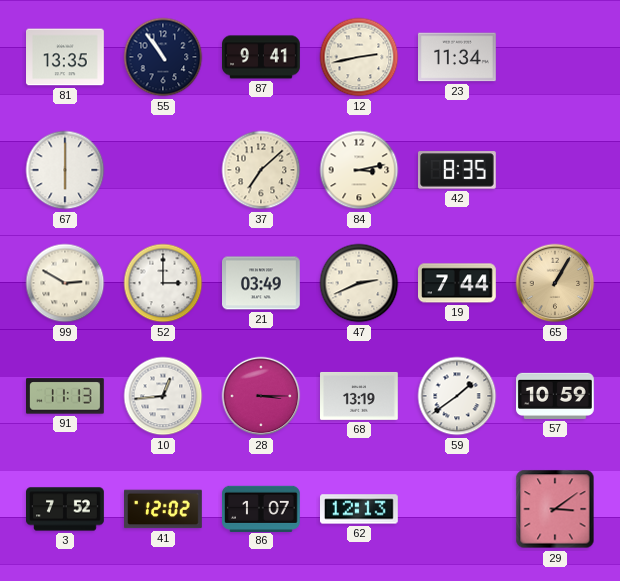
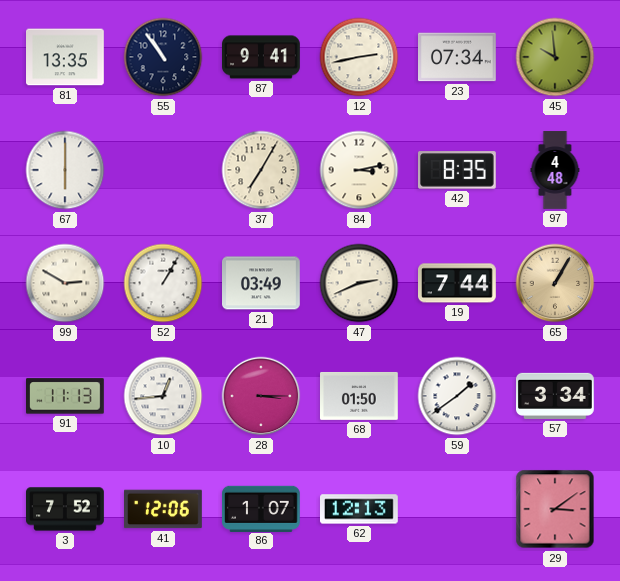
23: 11:34 -> 07:34 (458, 57)
45: none -> 9:59 (555, 57)
37: 7:08 -> 7:05 (261, 170)
97: none -> 4:48 (555, 170)
52: 3:00 -> 1:05 (163, 283)
68: 13:19 -> 01:50 (360, 396)
57: 10:59 -> 3:34 (556, 396)
41: 12:02 -> 12:06 (164, 509)
